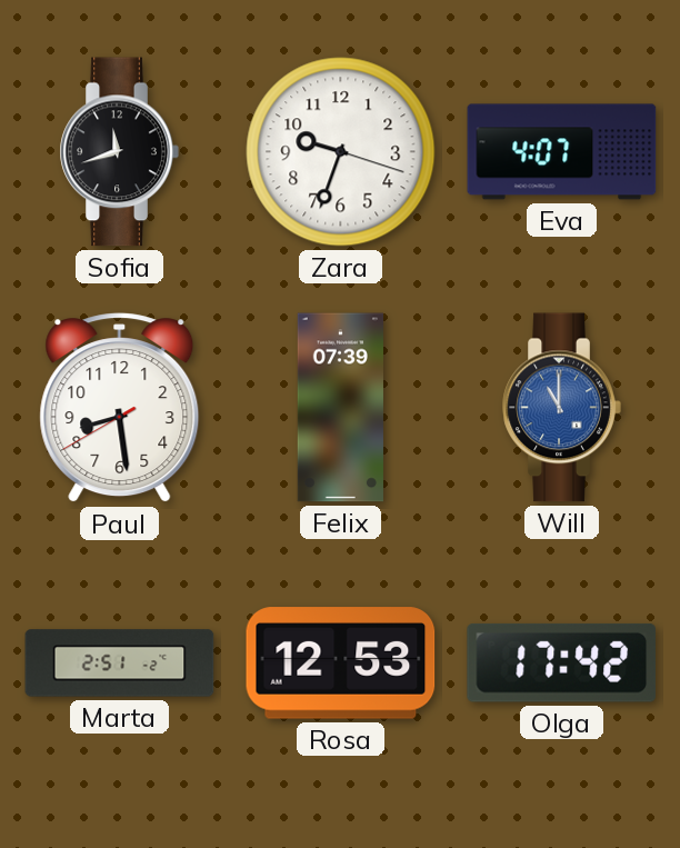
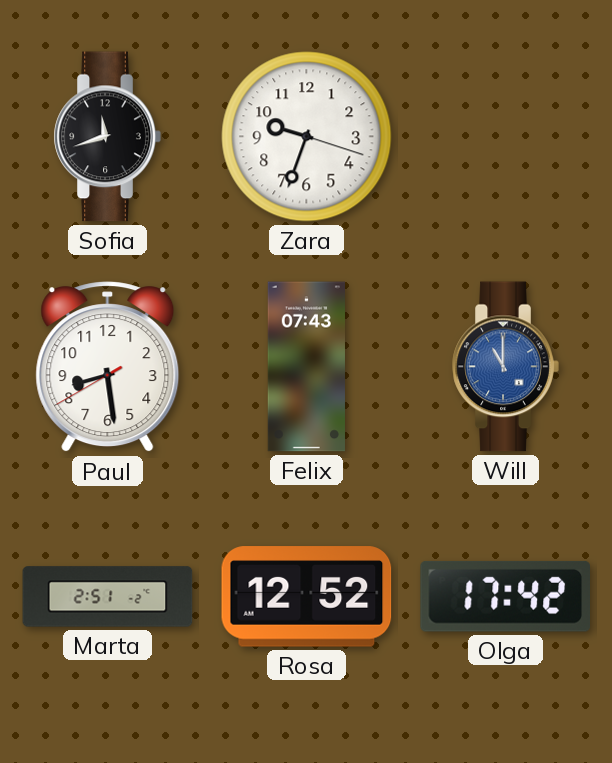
Eva: 4:07 -> none (562, 152)
Felix: 07:39 -> 07:43 (306, 367)
Rosa: 12:53 -> 12:52 (307, 597)
